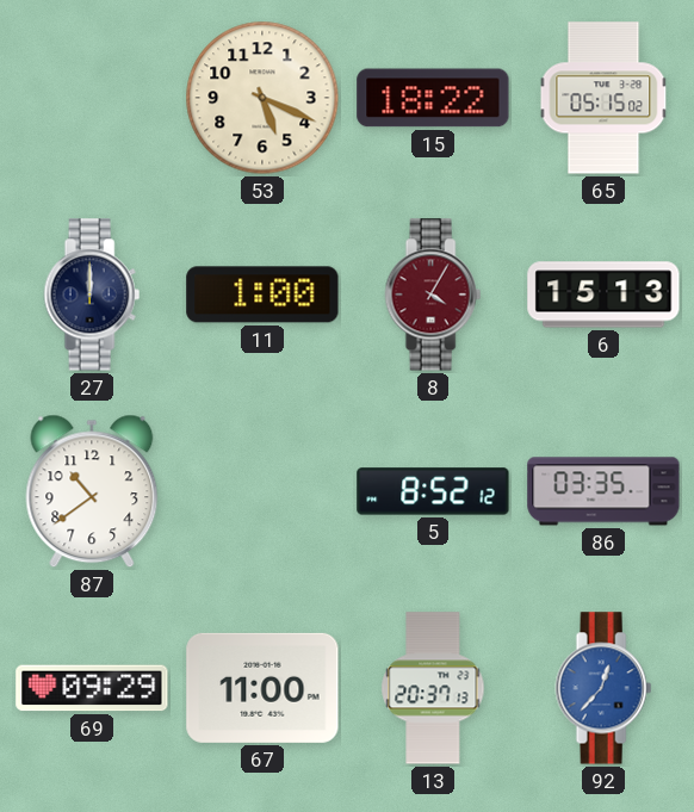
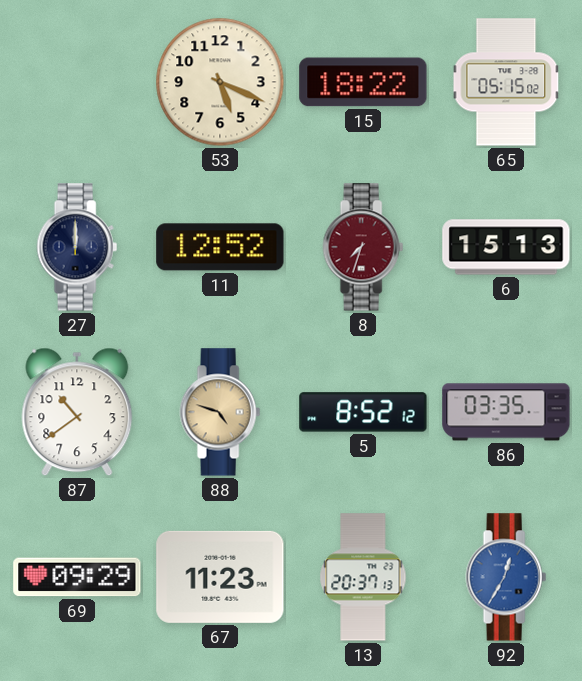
11: 1:00 -> 12:52 (220, 247)
8: 4:05 -> 7:33 (363, 247)
88: none -> 4:48 (220, 412)
67: 11:00 -> 11:23 (220, 577)
92: 12:37 -> 12:35 (506, 577)
